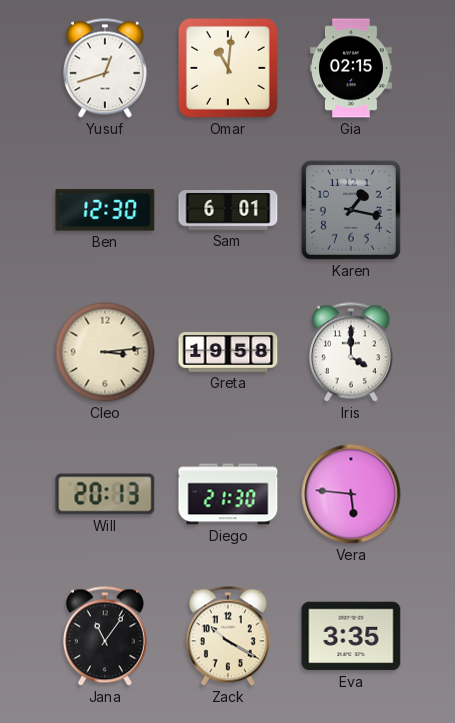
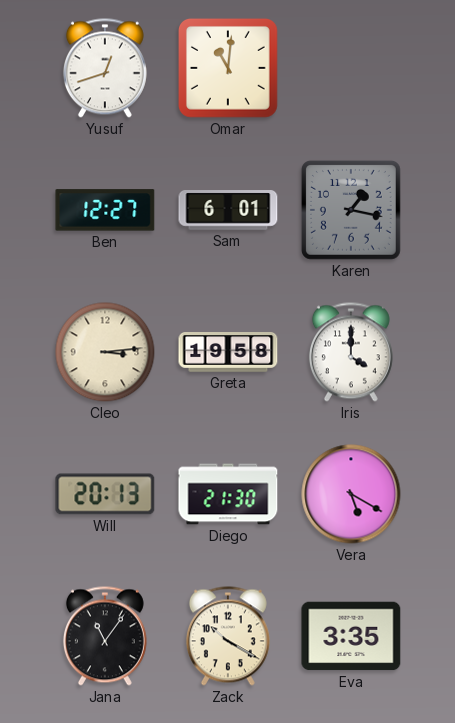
Gia: 02:15 -> none (352, 68)
Ben: 12:30 -> 12:27 (105, 210)
Vera: 5:46 -> 5:20 (351, 494)
